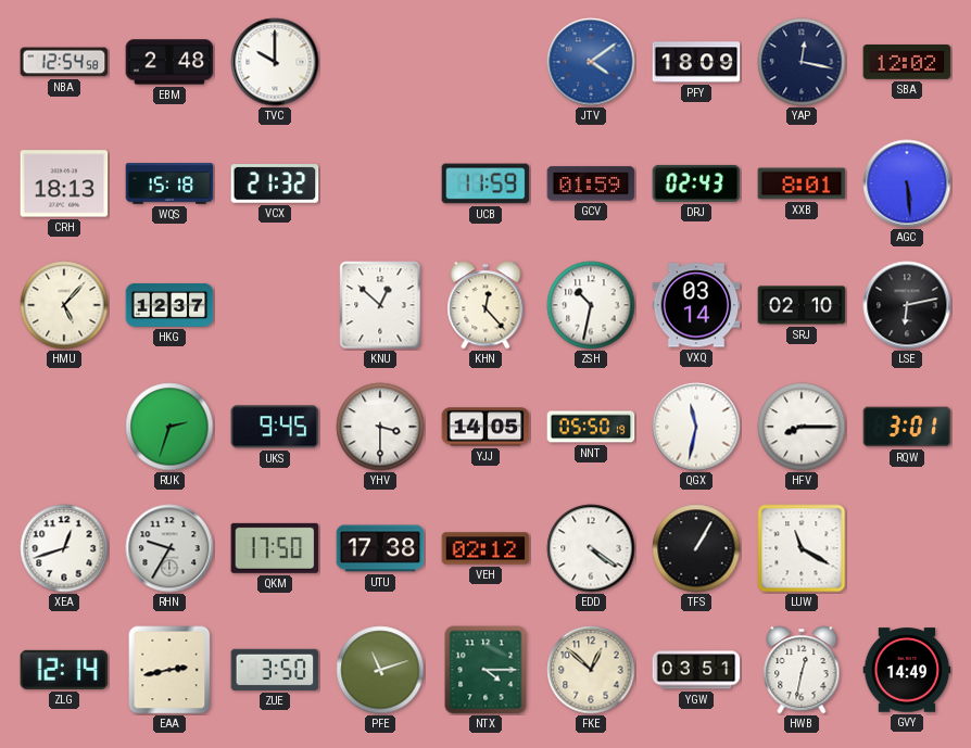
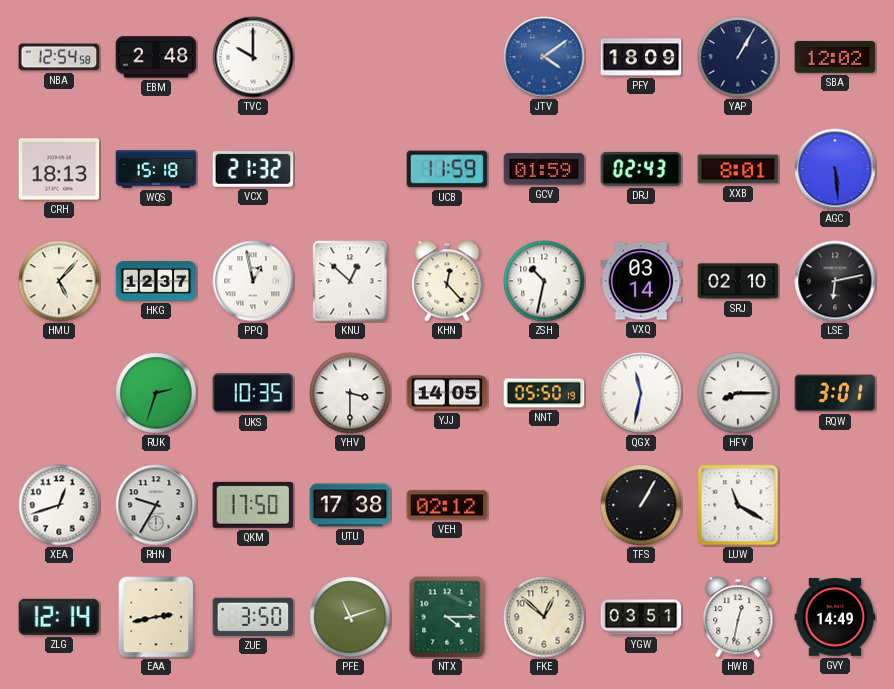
YAP: 12:17 -> 1:05 (738, 57)
PPQ: none -> 12:58 (253, 281)
UKS: 9:45 -> 10:35 (253, 393)
EDD: 4:21 -> none (591, 548)
